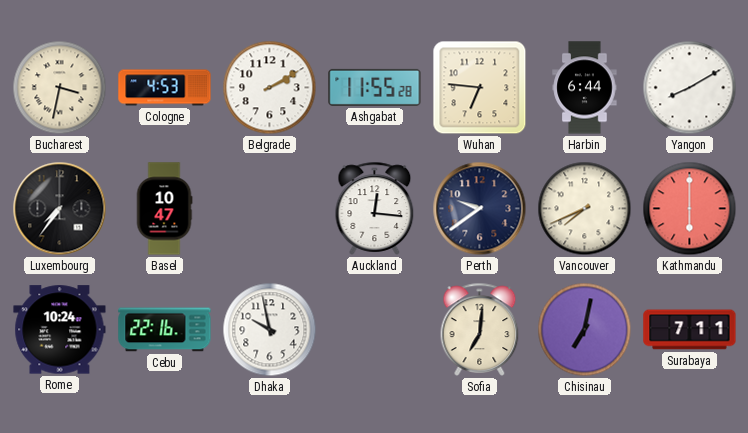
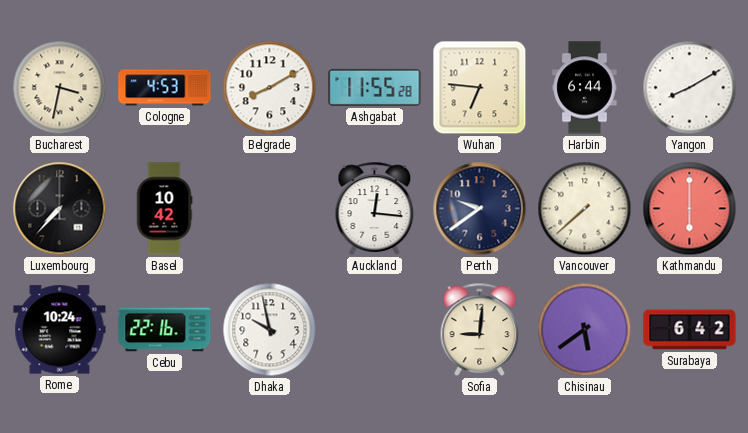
Belgrade: 2:10 -> 8:10 (270, 88)
Luxembourg: 7:36 -> 7:37 (60, 209)
Basel: 10:47 -> 10:42 (164, 209)
Vancouver: 7:41 -> 7:38 (585, 209)
Sofia: 7:01 -> 9:01 (480, 329)
Chisinau: 7:02 -> 5:39 (585, 330)
Surabaya: 7:11 -> 6:42 (690, 330)
